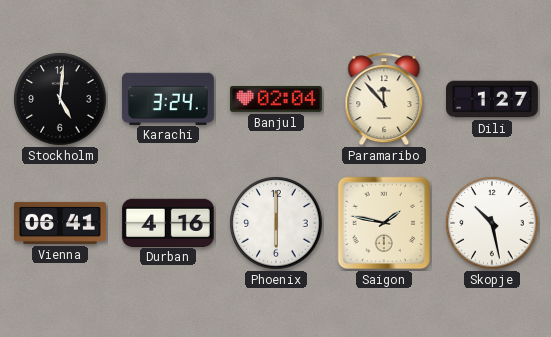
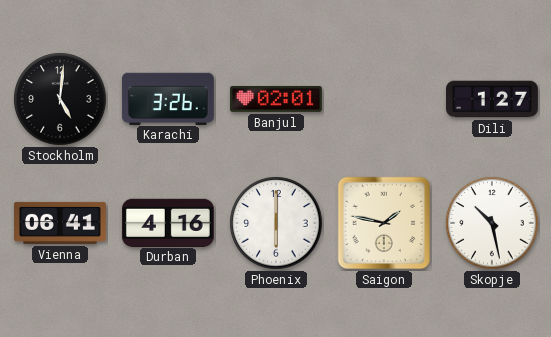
Karachi: 3:24 -> 3:26 (168, 98)
Banjul: 02:04 -> 02:01 (276, 99)
Paramaribo: 11:53 -> none (384, 99)
